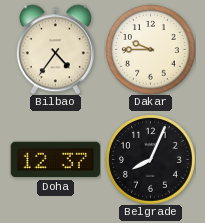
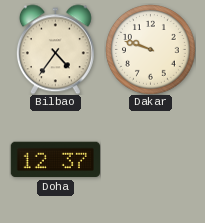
Dakar: 9:45 -> 9:48 (151, 50)
Belgrade: 8:04 -> none (151, 160)
